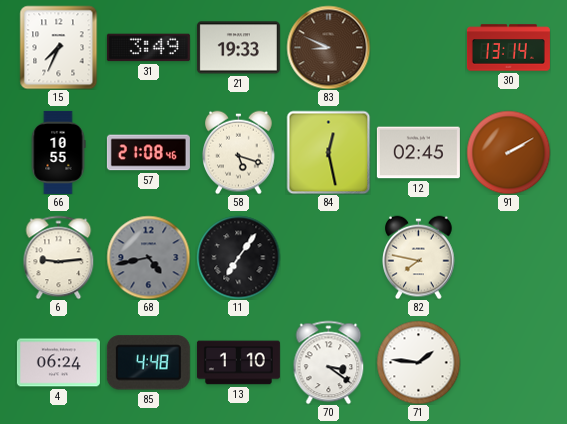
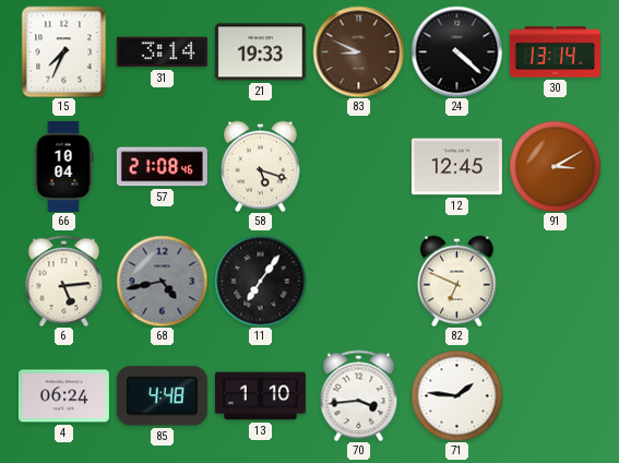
31: 3:49 -> 3:14 (162, 52)
24: none -> 4:22 (456, 51)
66: 10:55 -> 10:04 (63, 166)
84: 12:28 -> none (328, 152)
12: 02:45 -> 12:45 (456, 167)
91: 2:10 -> 3:10 (555, 166)
6: 9:14 -> 5:14 (64, 281)
82: 7:47 -> 6:49 (457, 281)
70: 3:21 -> 3:44 (359, 395)
